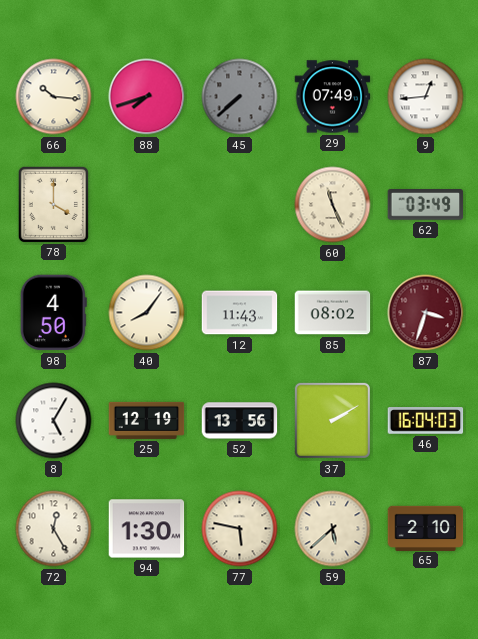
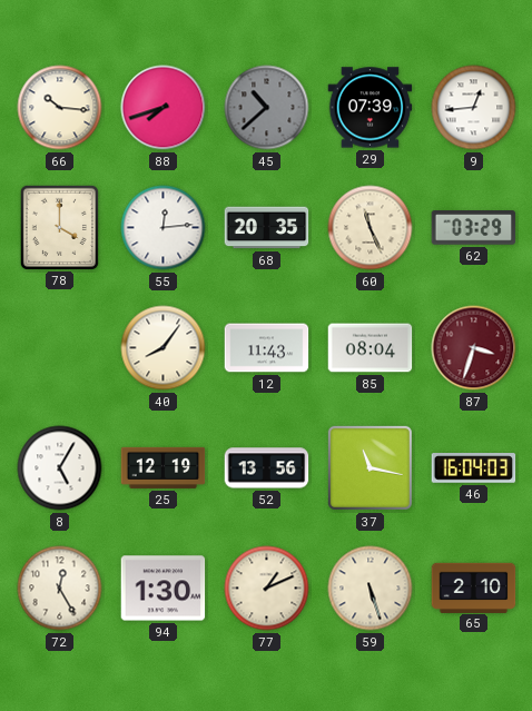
45: 7:38 -> 10:38 (267, 108)
29: 07:49 -> 07:39 (371, 108)
55: none -> 12:14 (164, 228)
68: none -> 20:35 (267, 228)
62: 03:49 -> 03:29 (474, 228)
98: 4:50 -> none (53, 313)
85: 08:02 -> 08:04 (371, 348)
37: 2:10 -> 11:17 (370, 467)
77: 5:47 -> 1:11 (267, 589)
59: 5:38 -> 5:27 (371, 589)
